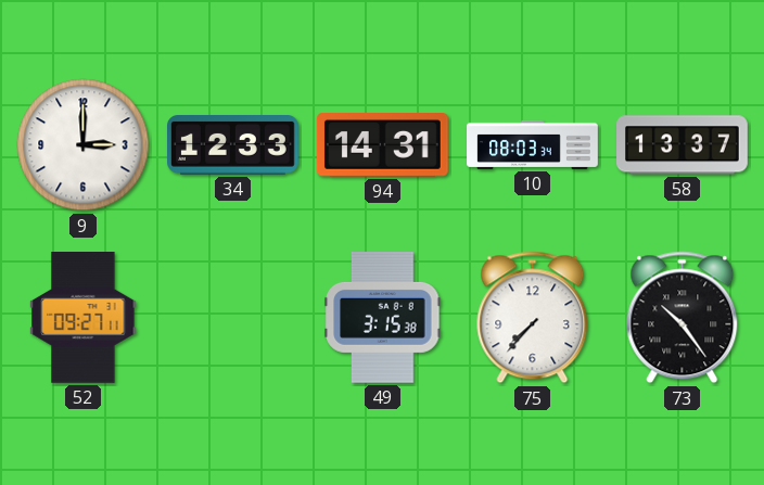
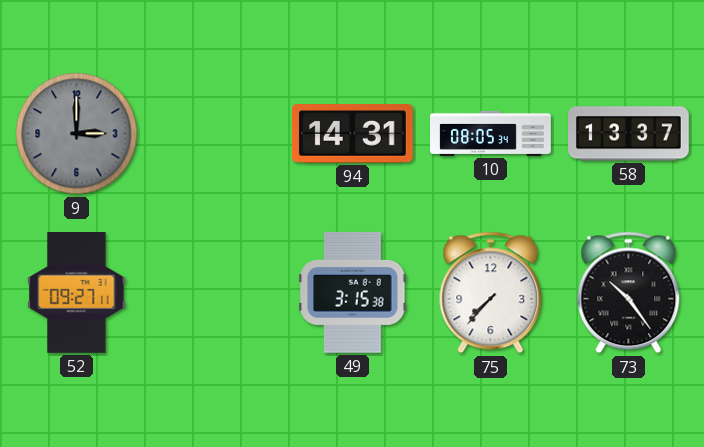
9 dial: white -> grey (77, 134)
34: 12:33 -> none (233, 145)
10: 08:03 -> 08:05 (491, 133)
